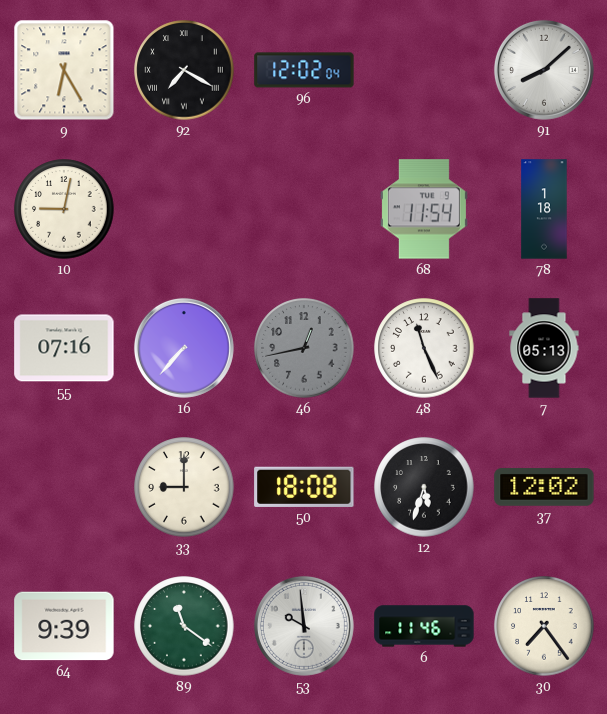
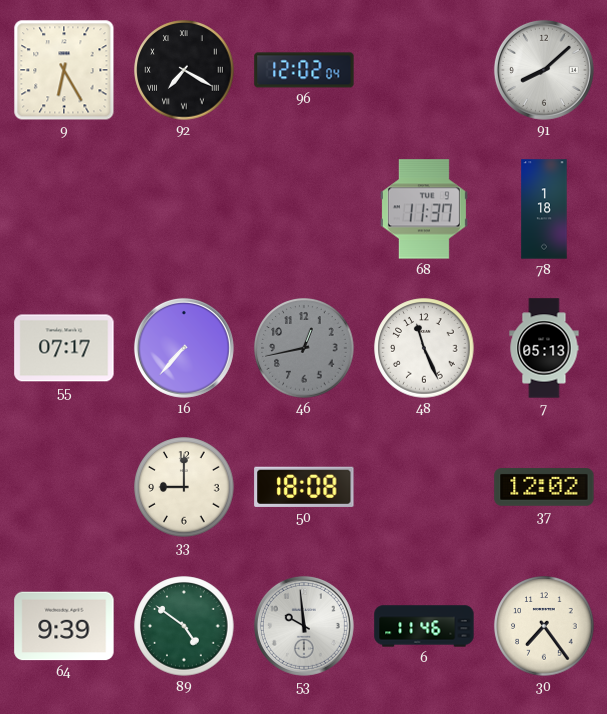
10: 9:02 -> none (64, 209)
68: 11:54 -> 11:37 (424, 209)
55: 07:16 -> 07:17 (64, 348)
12: 5:33 -> none (424, 487)
89: 11:21 -> 4:51 (184, 626)
